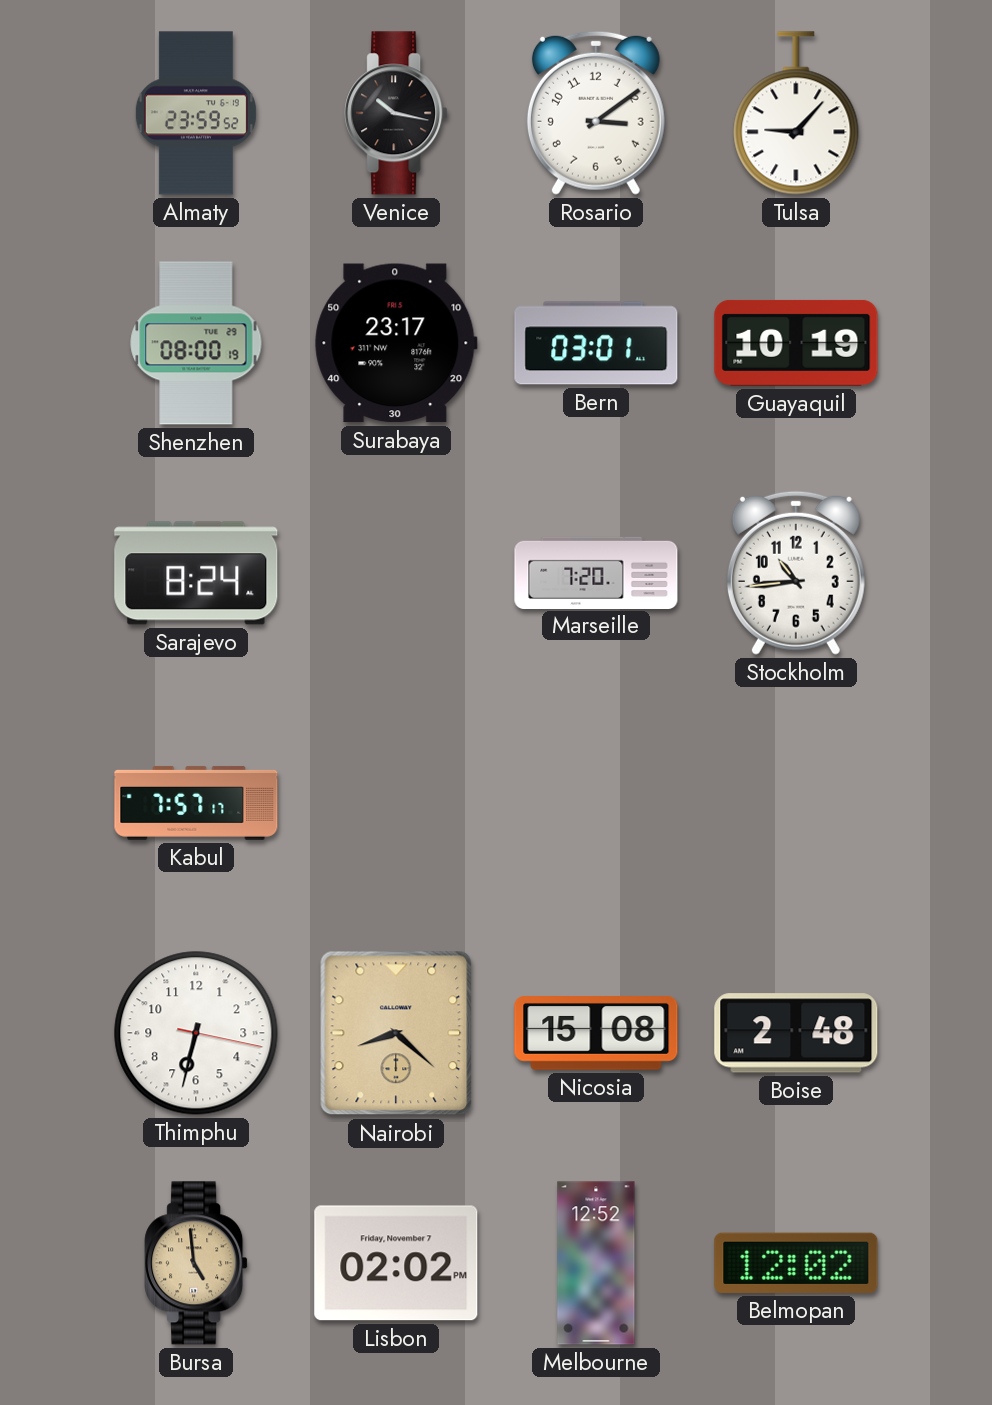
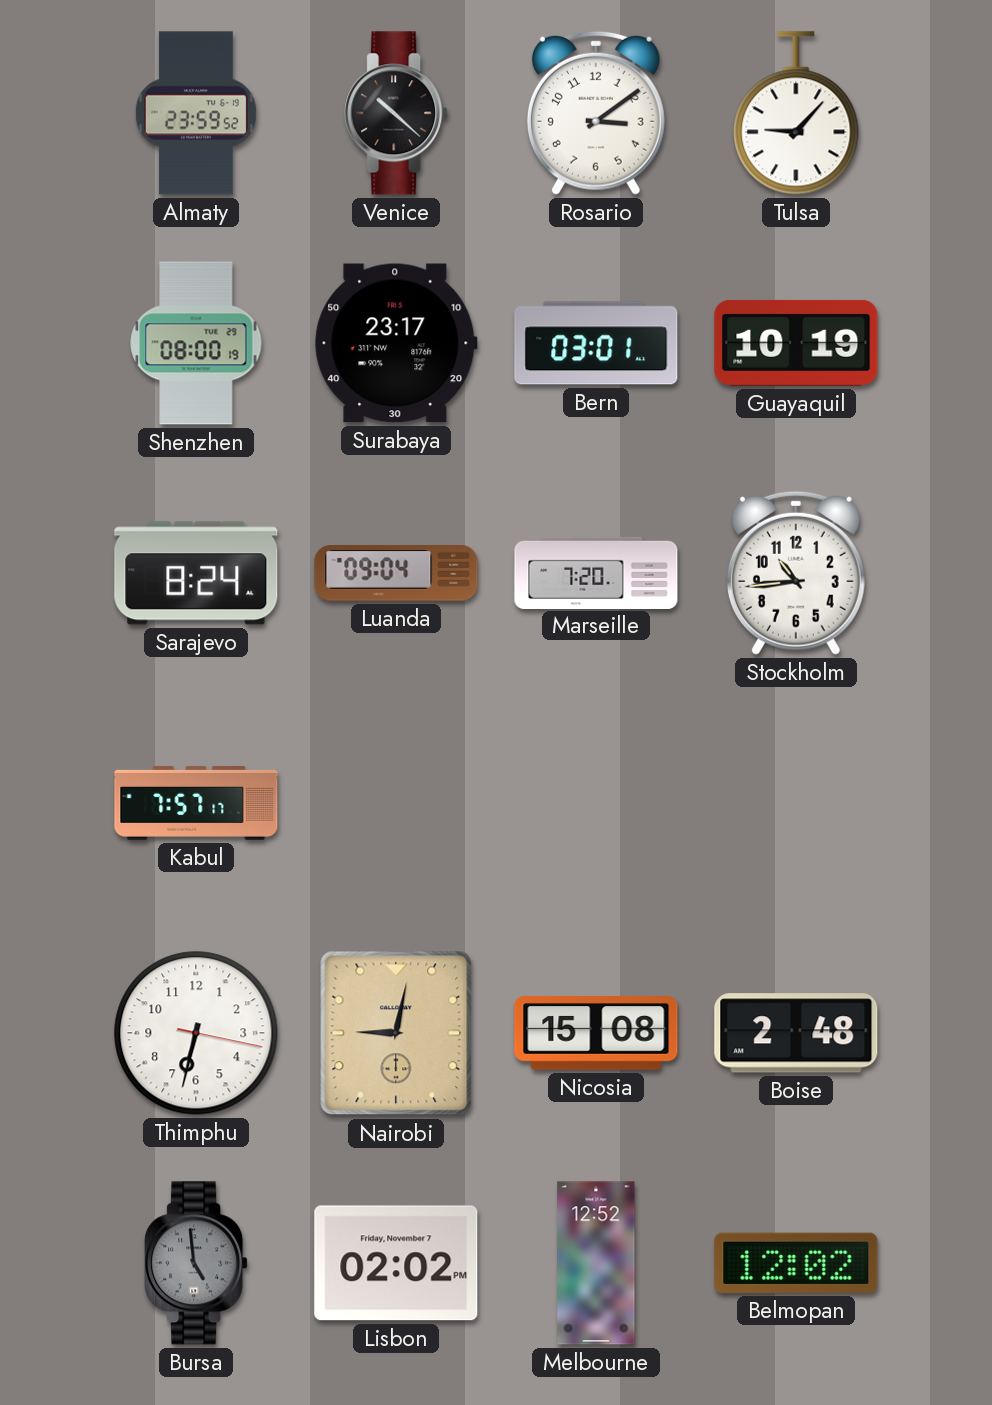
Venice: 10:17 -> 10:22 (396, 113)
Luanda: none -> 09:04 (396, 573)
Nairobi: 8:22 -> 9:02 (396, 1033)
Bursa dial: champagne -> grey (196, 1263)
